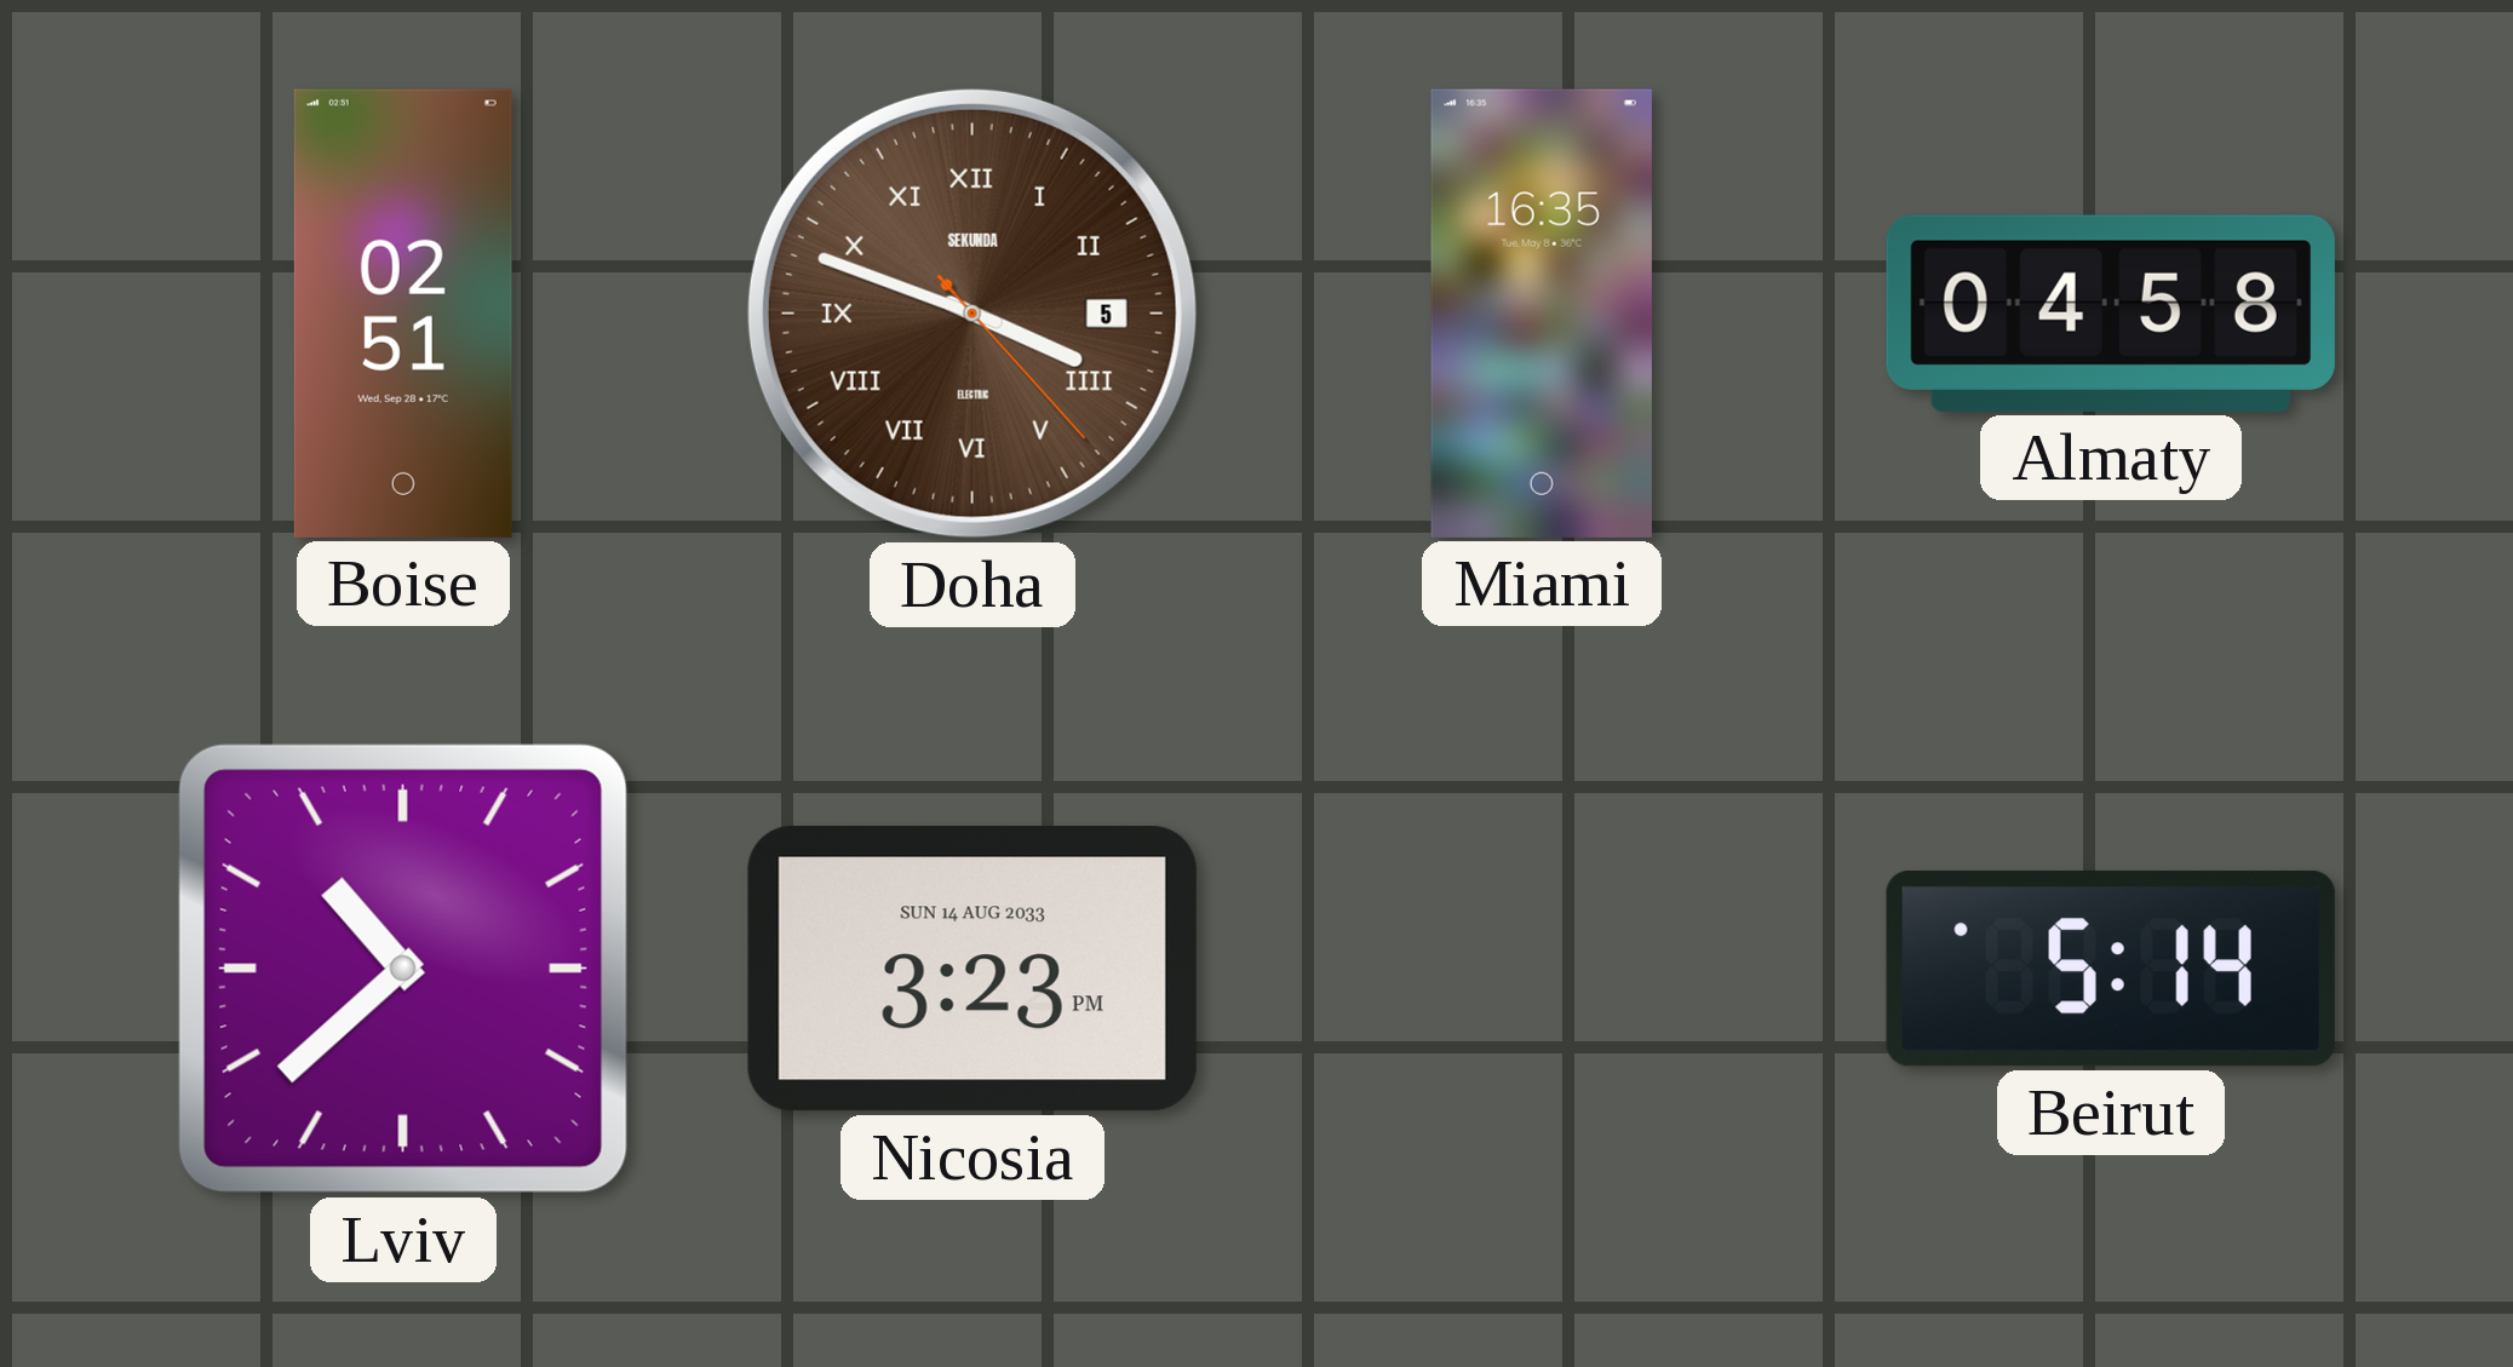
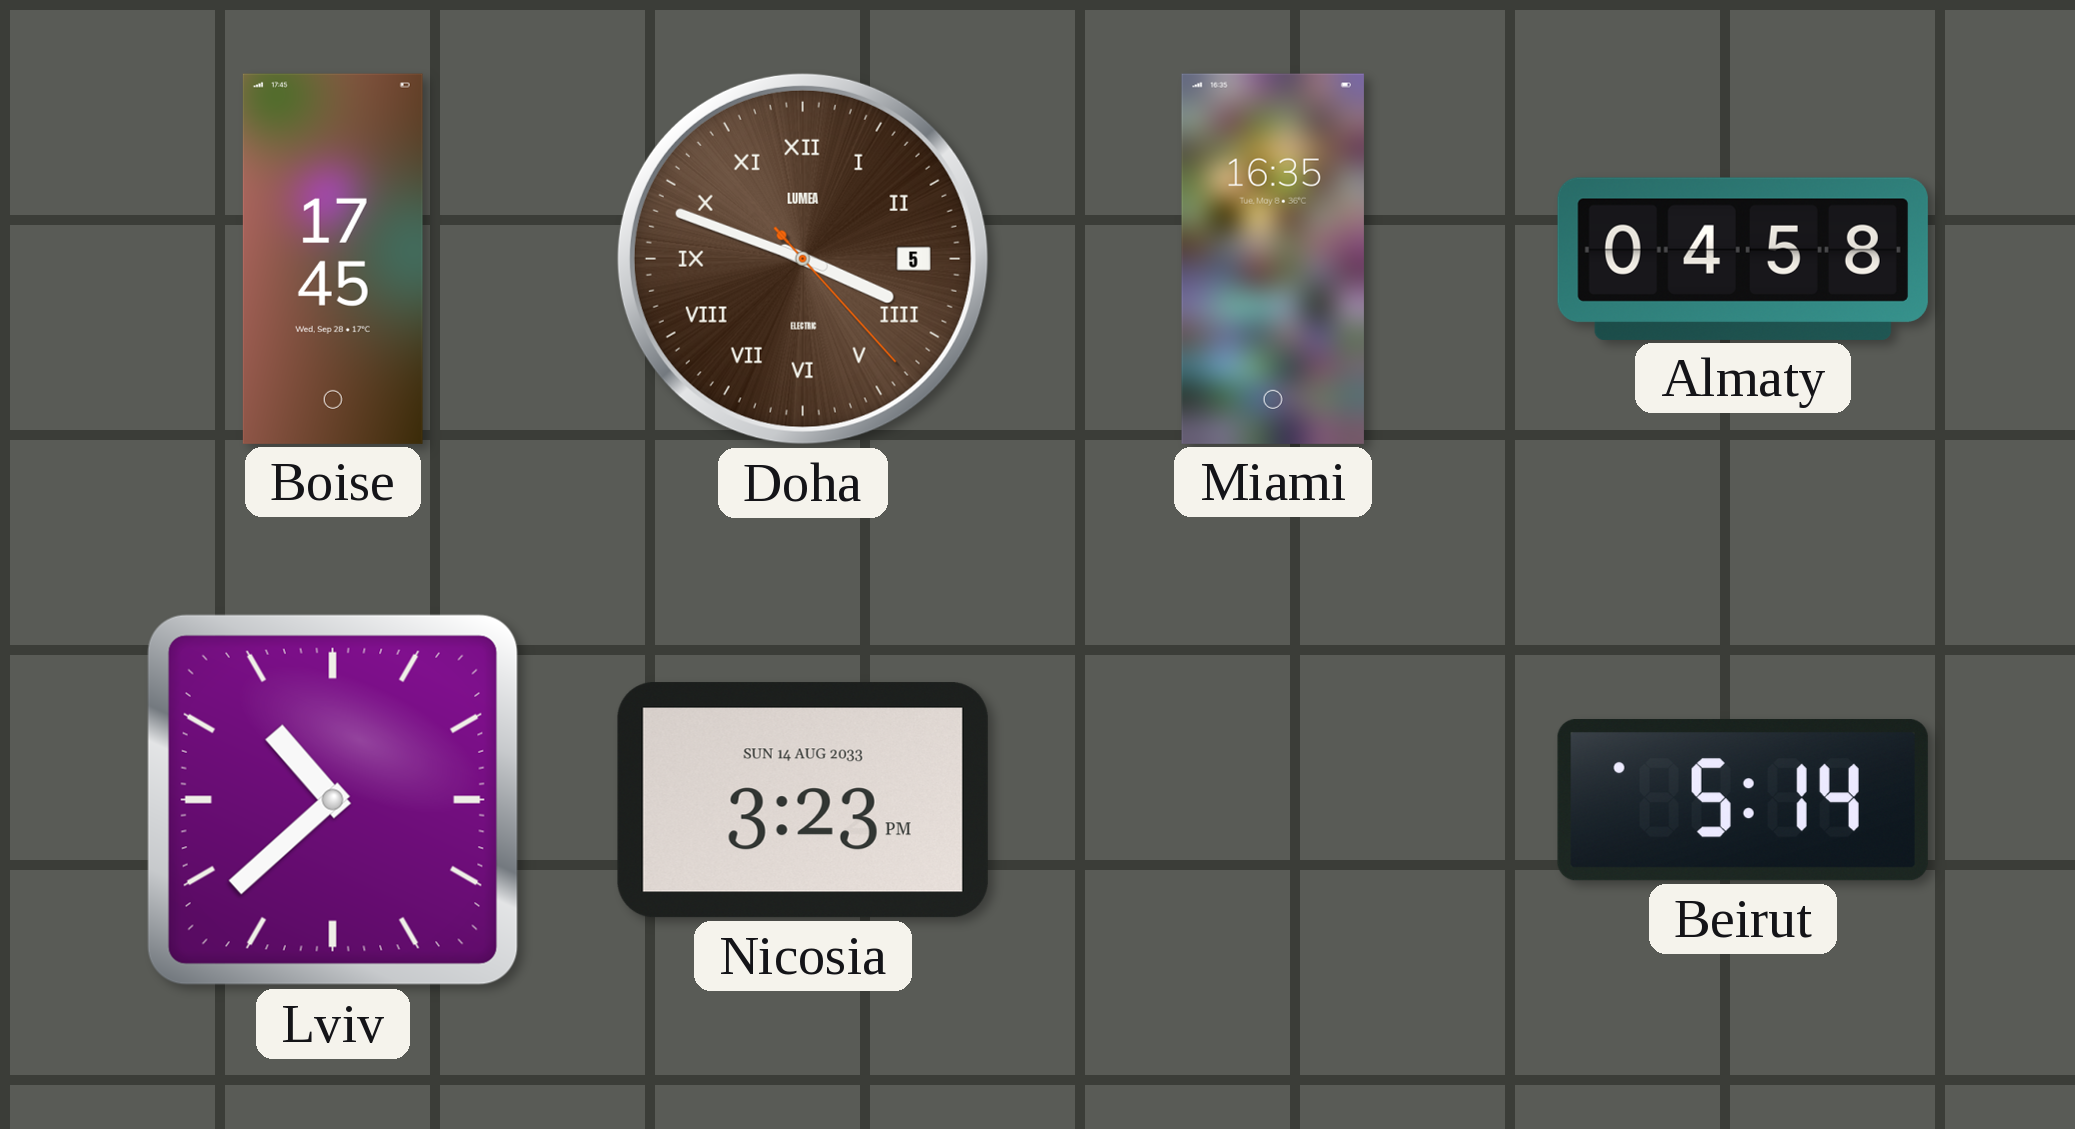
Boise: 02:51 -> 17:45 (333, 259)
Doha brand: SEKUNDA -> LUMEA (803, 259)
